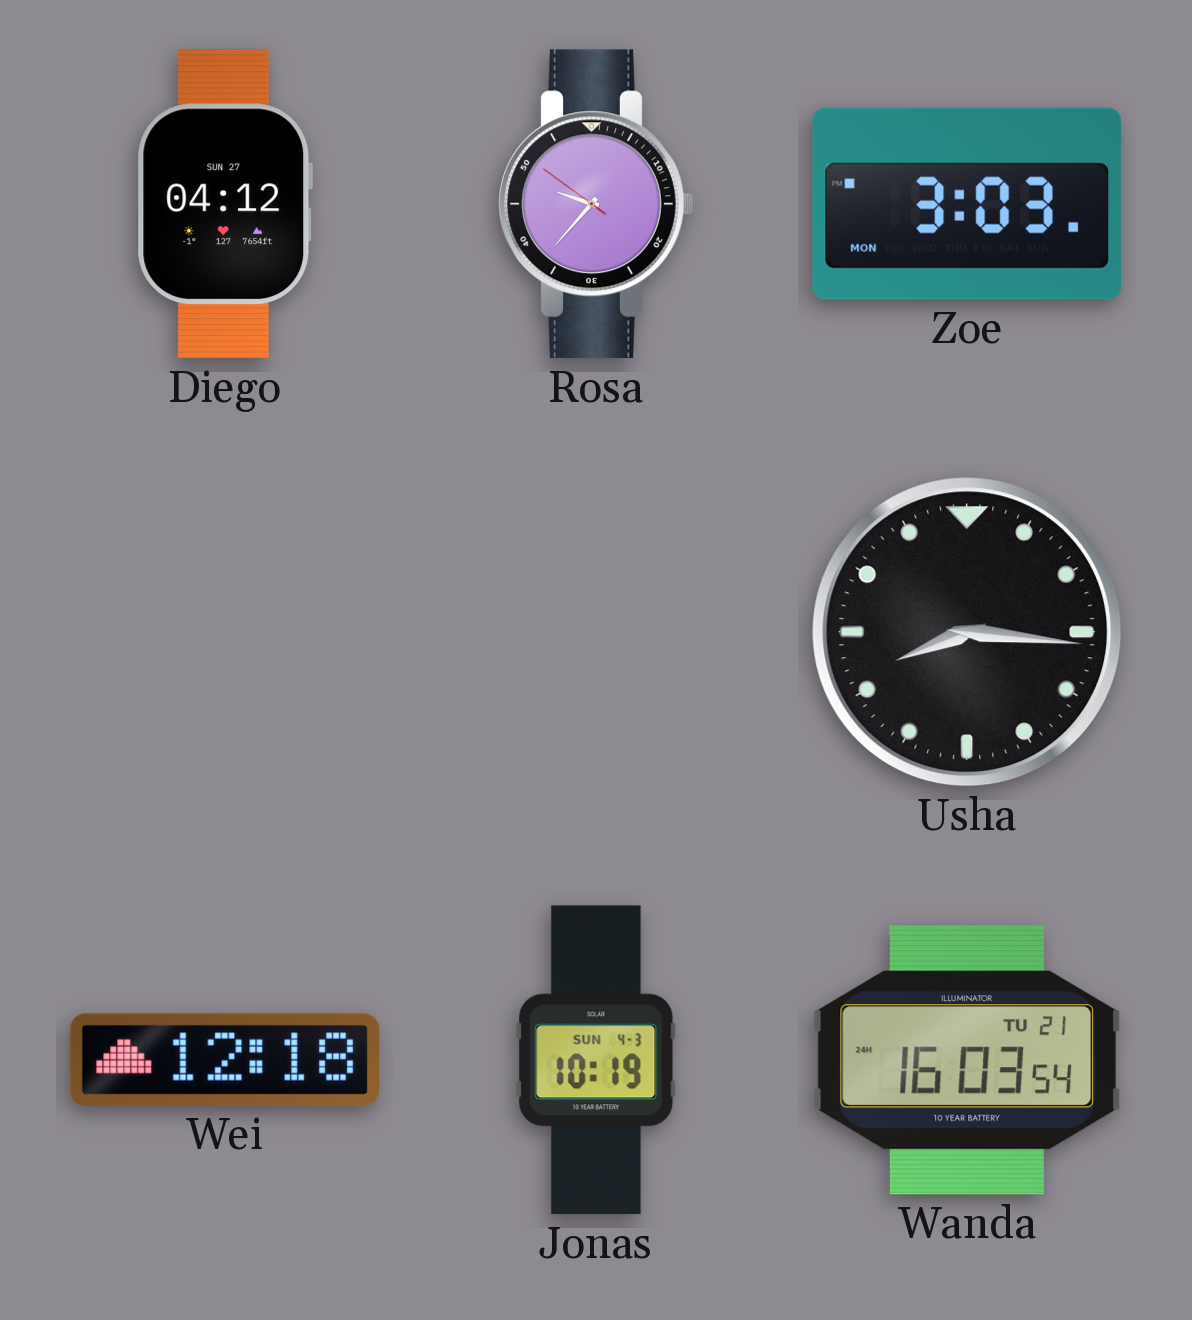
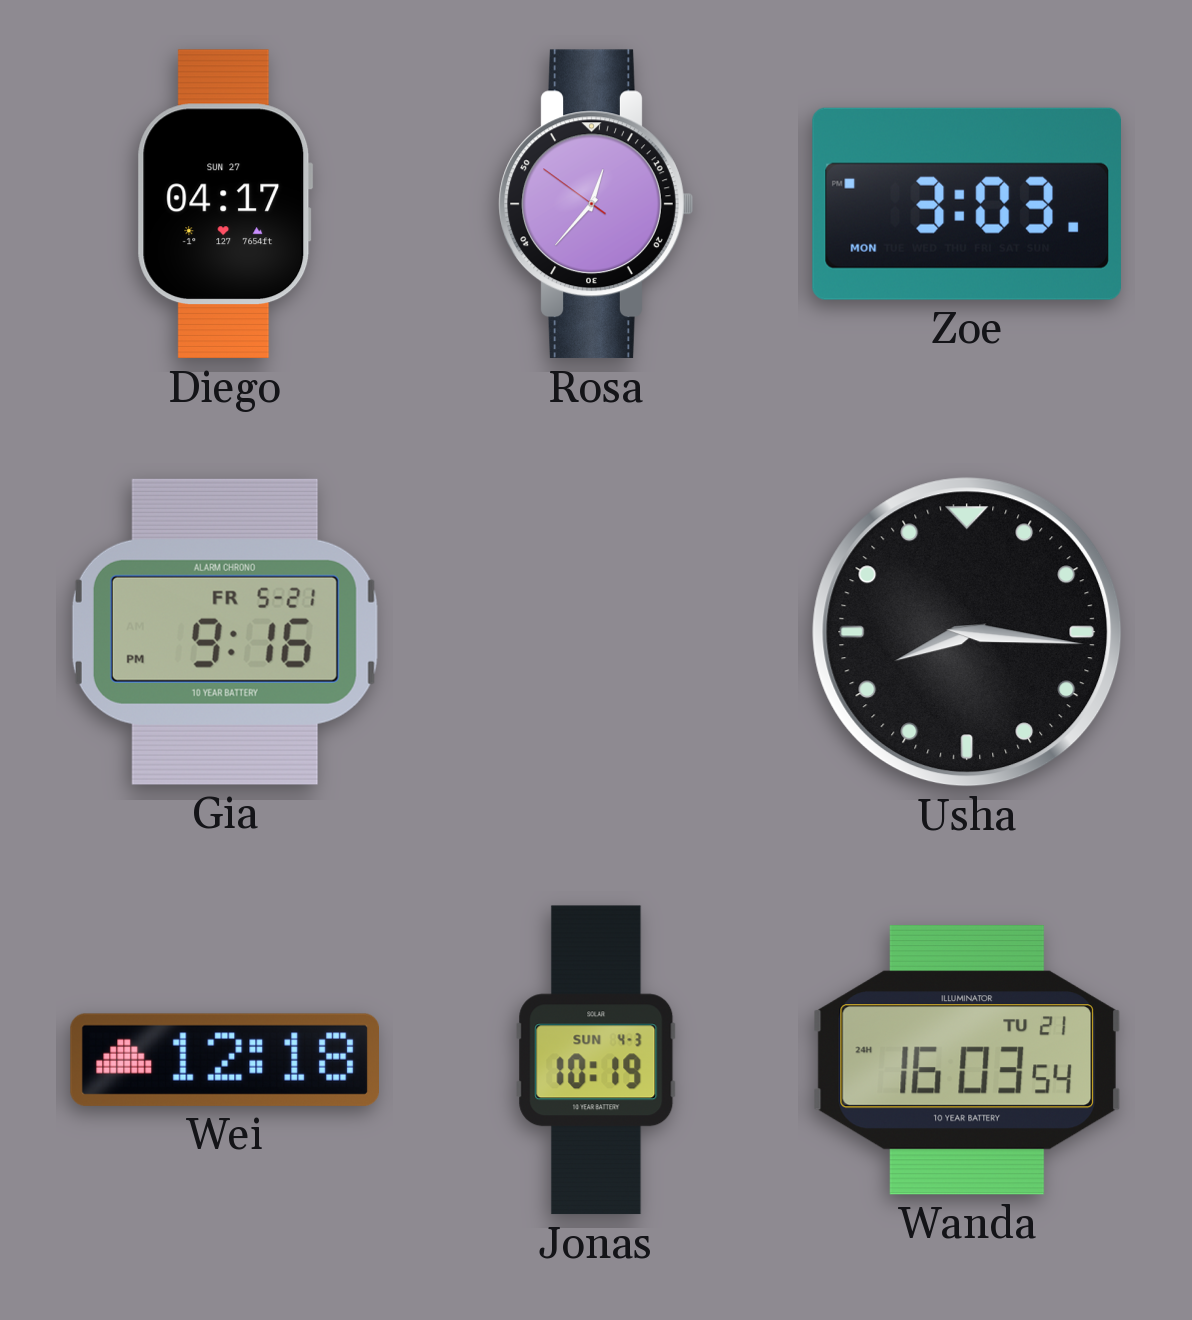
Diego: 04:12 -> 04:17 (225, 204)
Rosa: 9:36 -> 12:36 (596, 204)
Gia: none -> 9:16 (225, 632)
